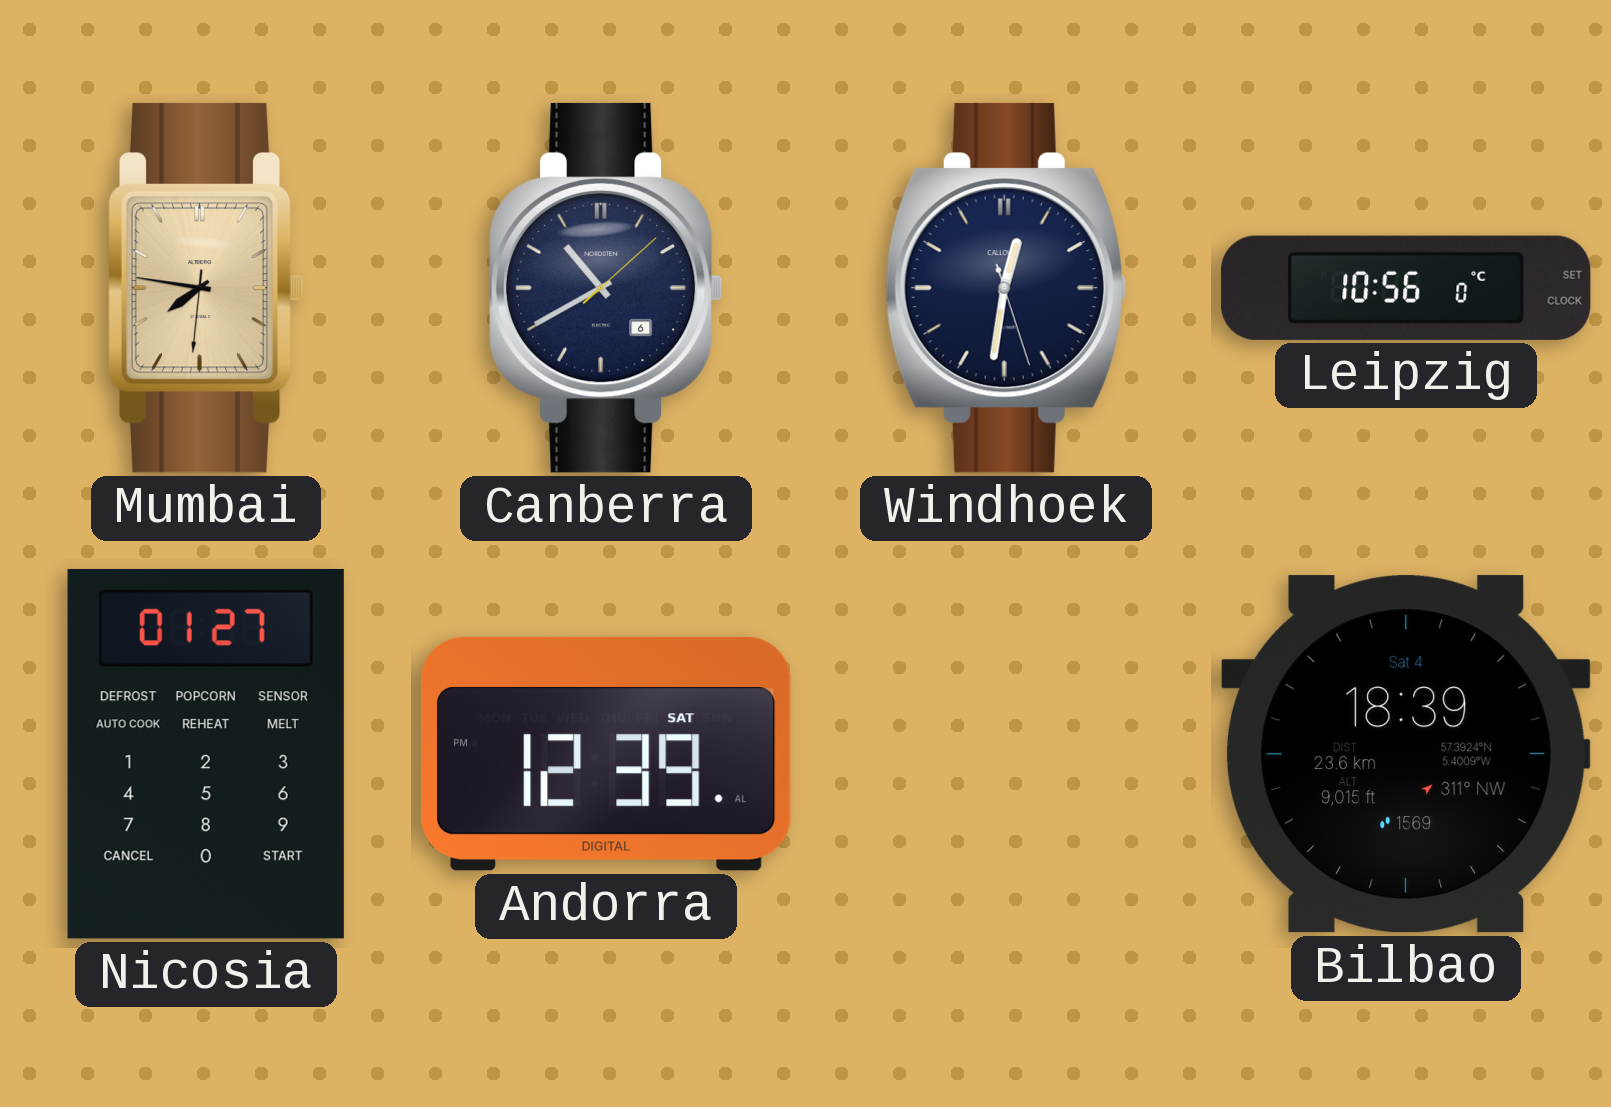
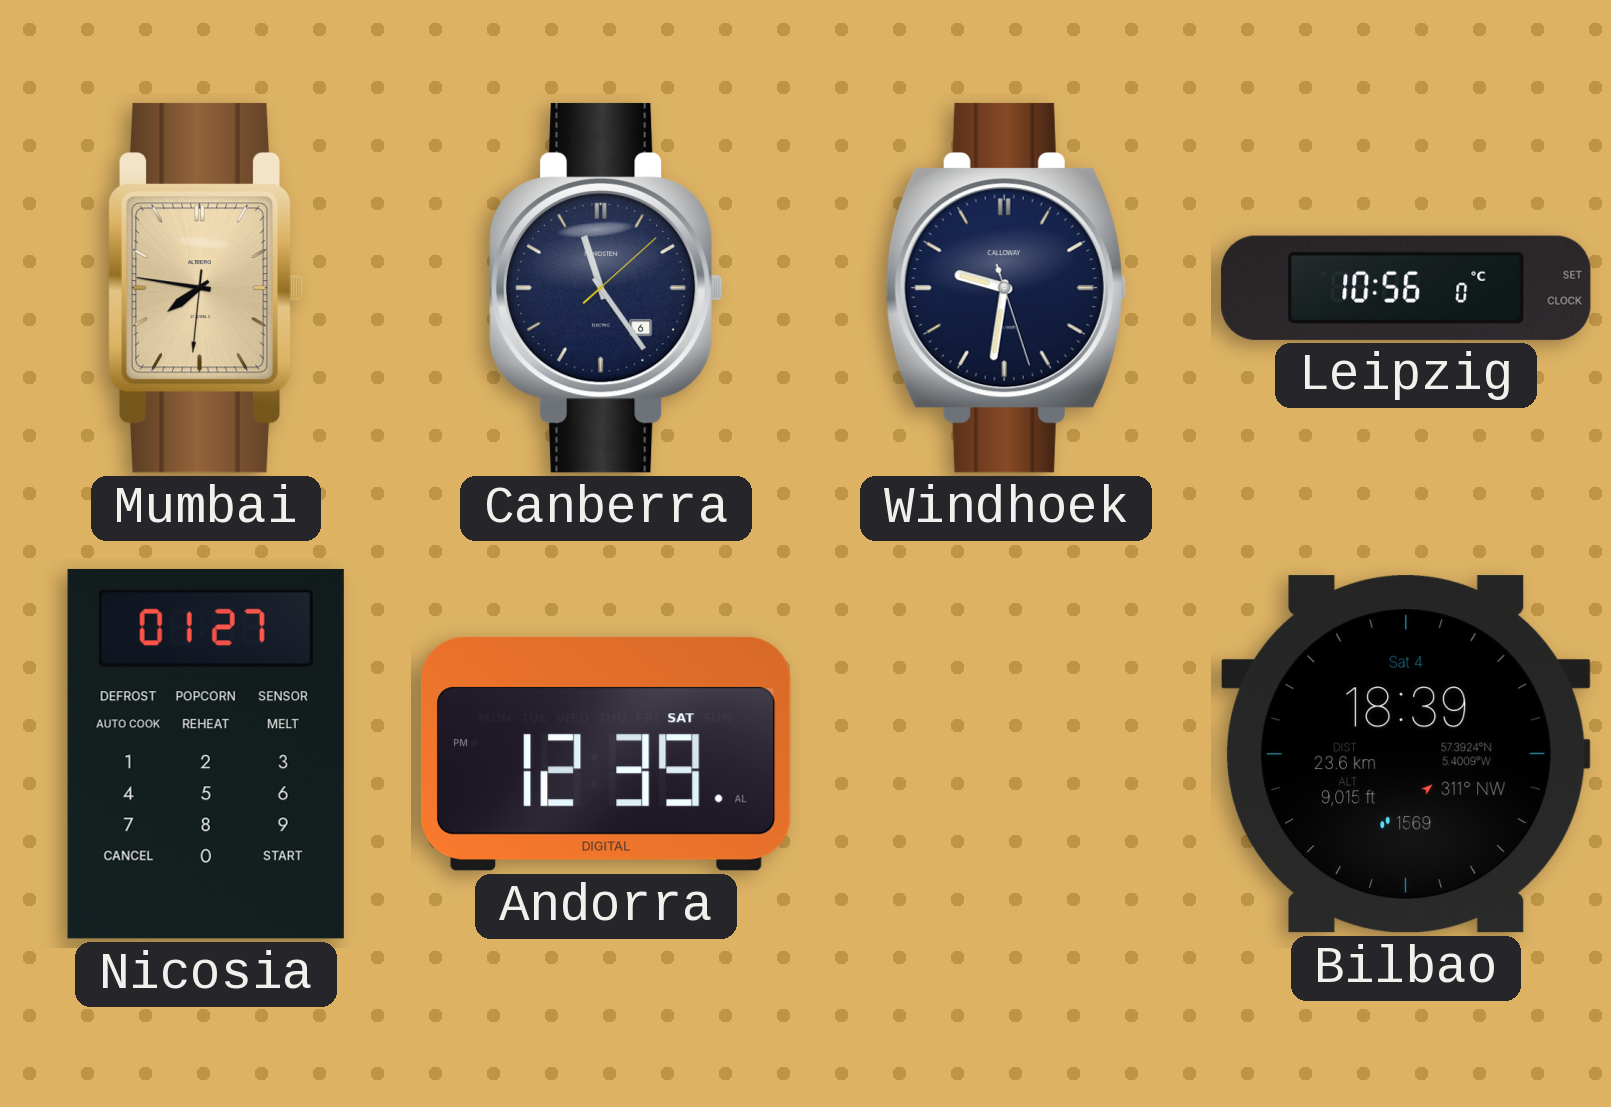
Canberra: 10:40 -> 11:24 (606, 288)
Windhoek: 12:31 -> 9:31 (1006, 288)
